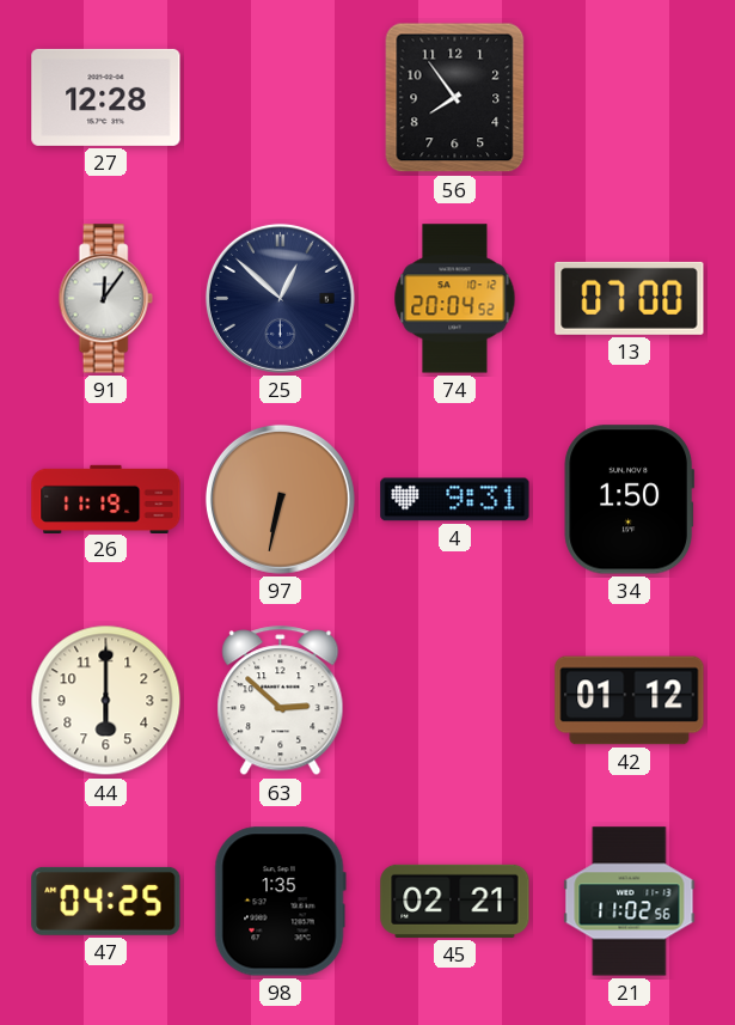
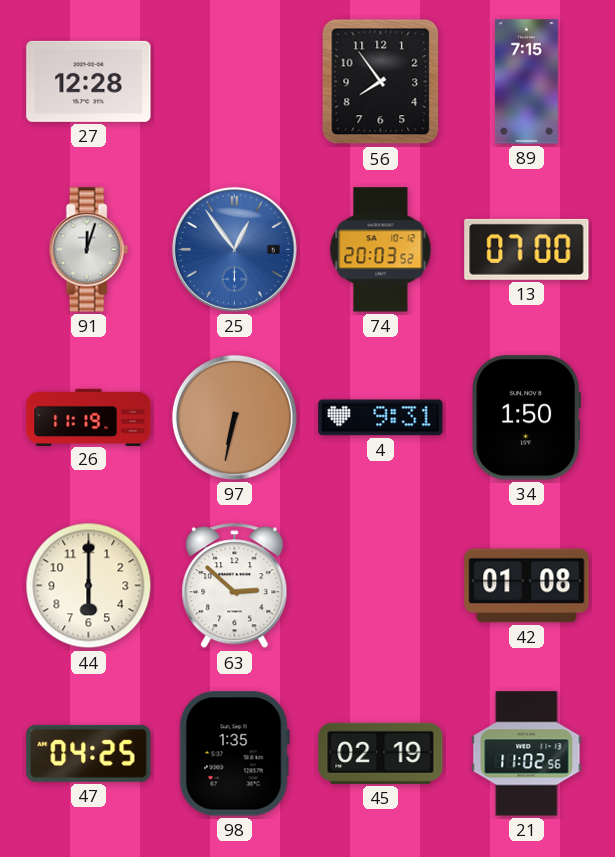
89: none -> 7:15 (526, 82)
91: 12:06 -> 12:03 (88, 250)
25: 12:52 -> 12:54 (234, 249)
25 dial: navy -> blue (234, 249)
74: 20:04 -> 20:03 (381, 250)
42: 01:12 -> 01:08 (527, 586)
45: 02:21 -> 02:19 (381, 753)
